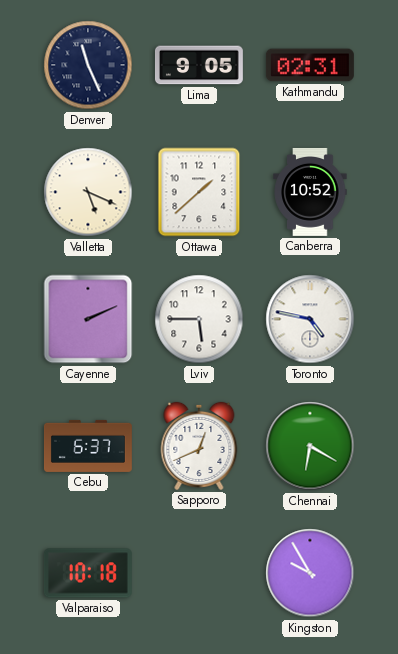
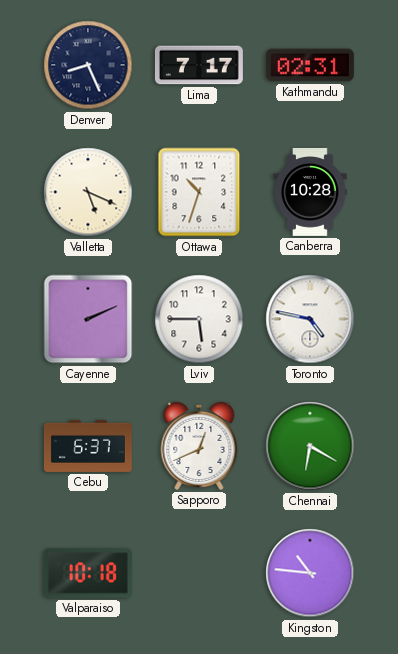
Denver: 11:26 -> 8:26 (88, 65)
Lima: 9:05 -> 7:17 (199, 65)
Ottawa: 1:38 -> 10:33 (199, 192)
Canberra: 10:52 -> 10:28 (310, 192)
Kingston: 9:55 -> 10:46 (310, 573)
